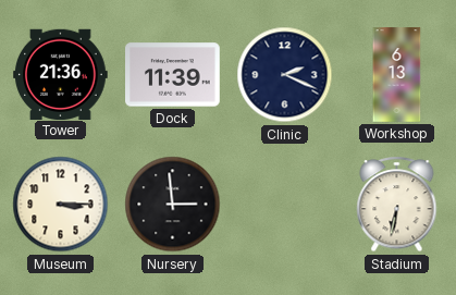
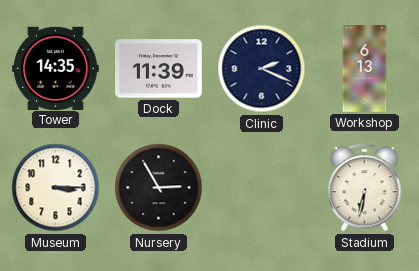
Tower: 21:36 -> 14:35 (56, 68)
Nursery: 2:59 -> 2:55 (159, 188)
